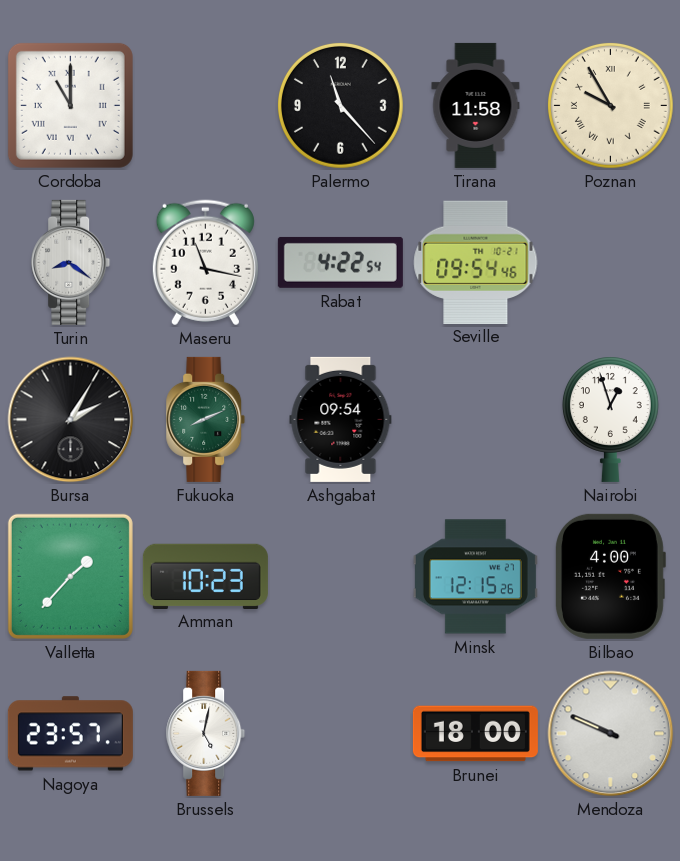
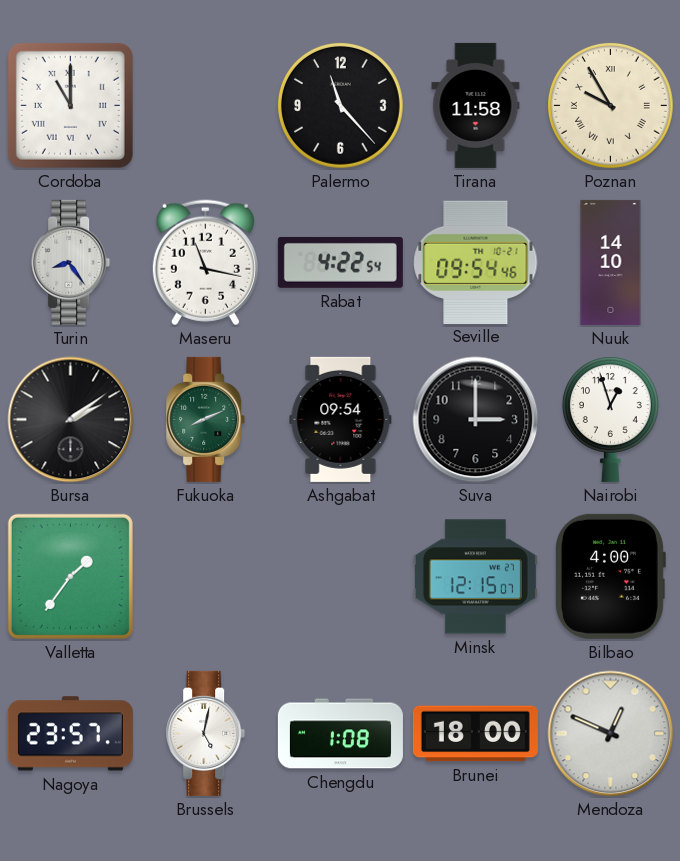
Turin: 8:21 -> 8:24 (71, 262)
Nuuk: none -> 14:10 (611, 262)
Bursa: 2:05 -> 2:09 (71, 420)
Suva: none -> 3:00 (476, 420)
Valletta: 1:37 -> 1:36 (70, 576)
Amman: 10:23 -> none (205, 576)
Minsk: 12:15:26 -> 12:15:07 (475, 577)
Chengdu: none -> 1:08 (340, 734)
Mendoza: 9:49 -> 12:49 (611, 734)
